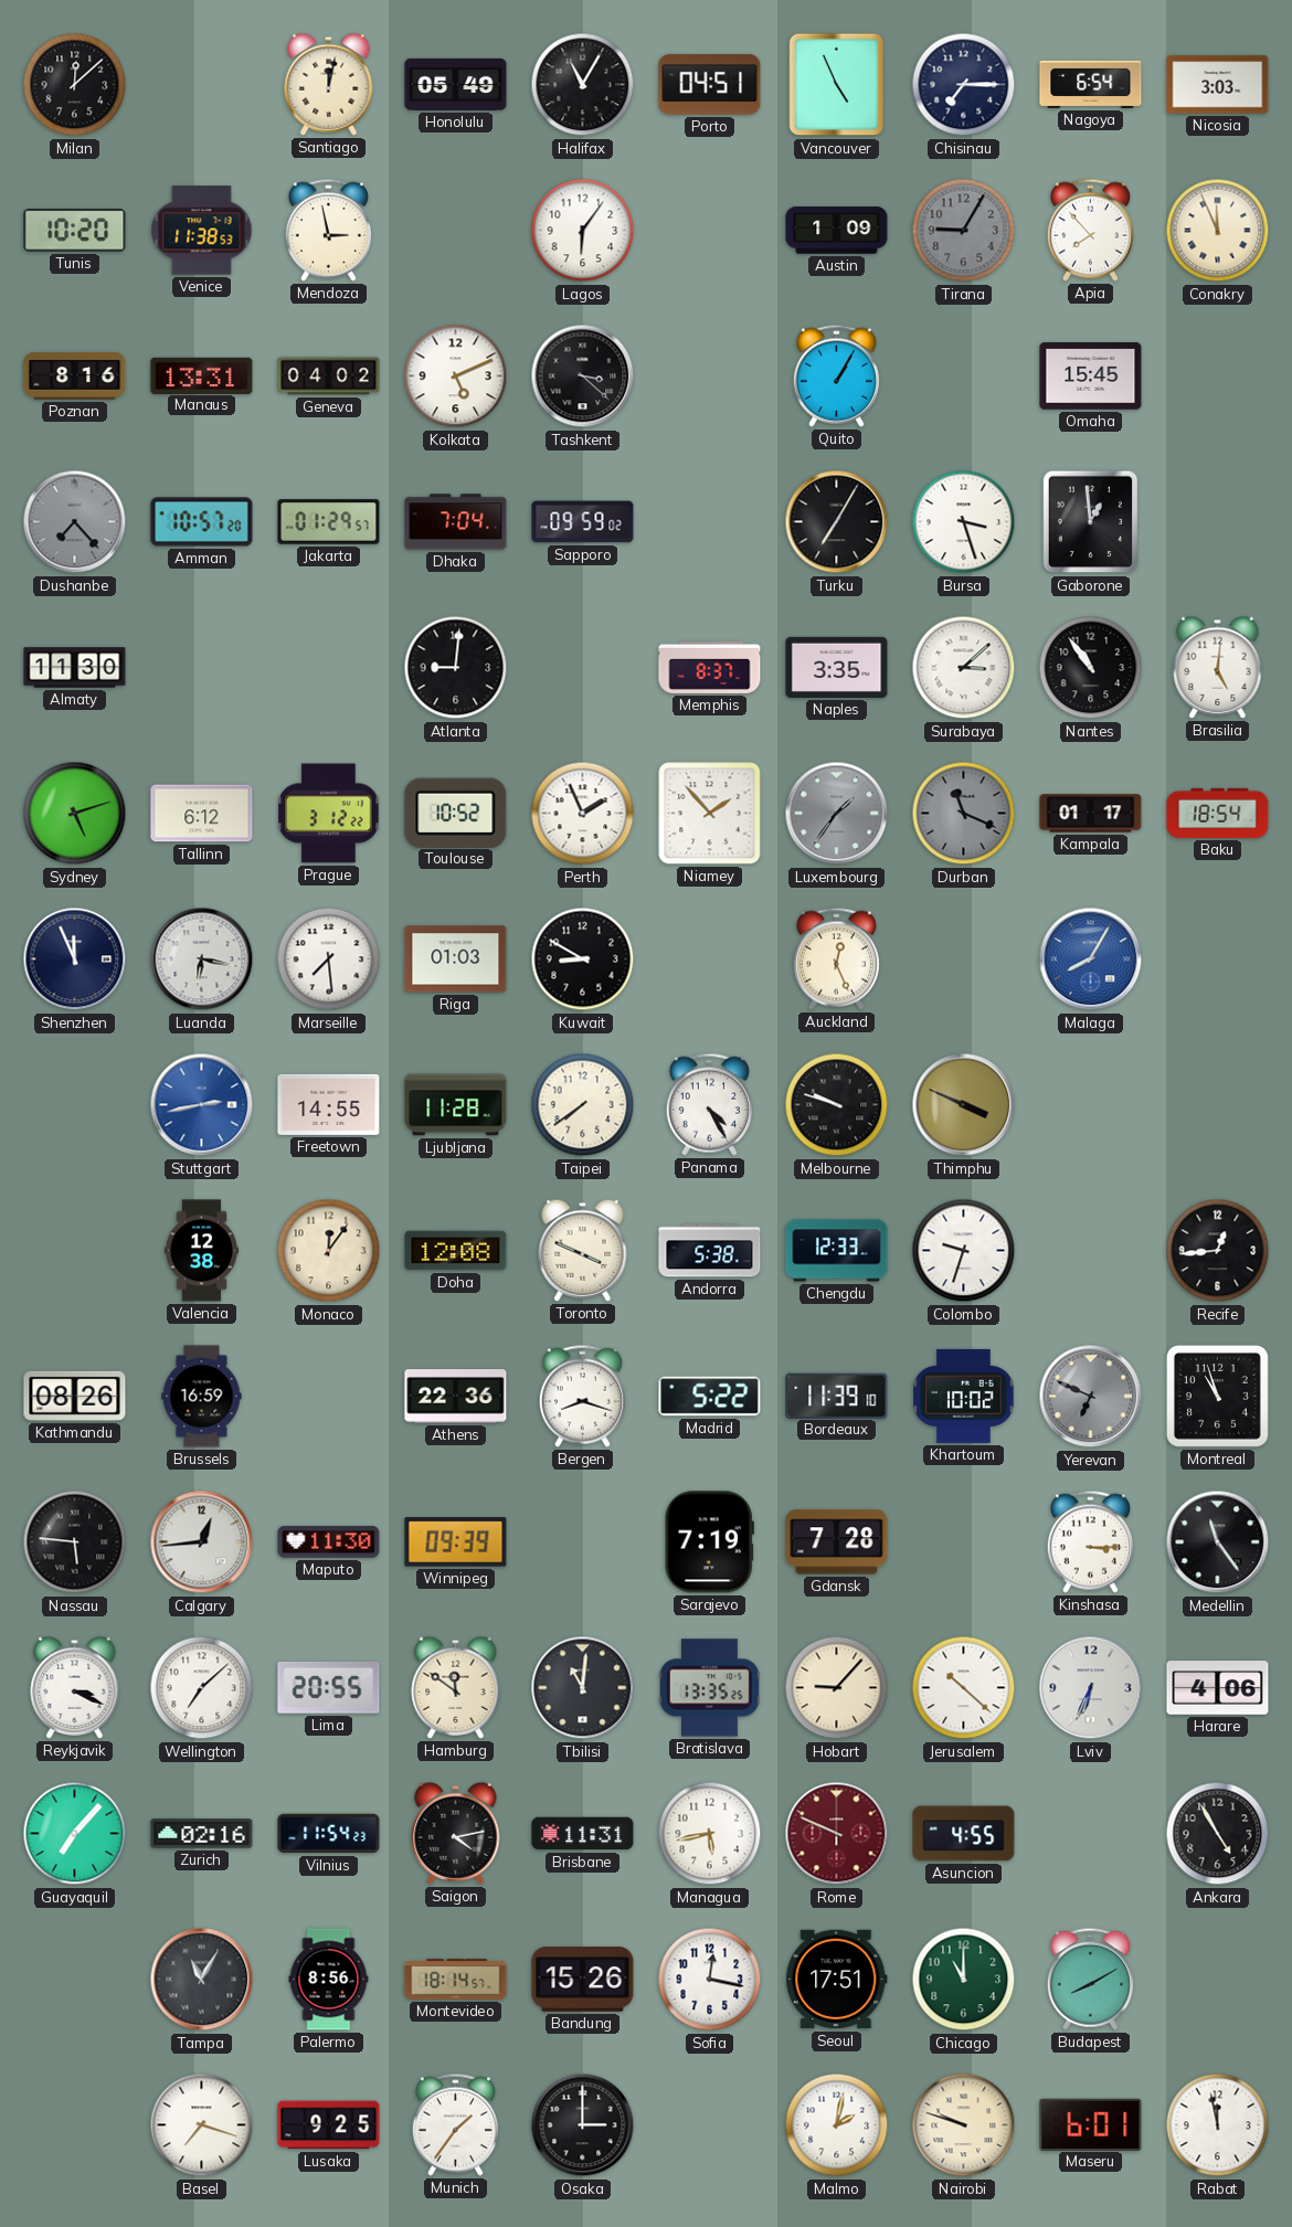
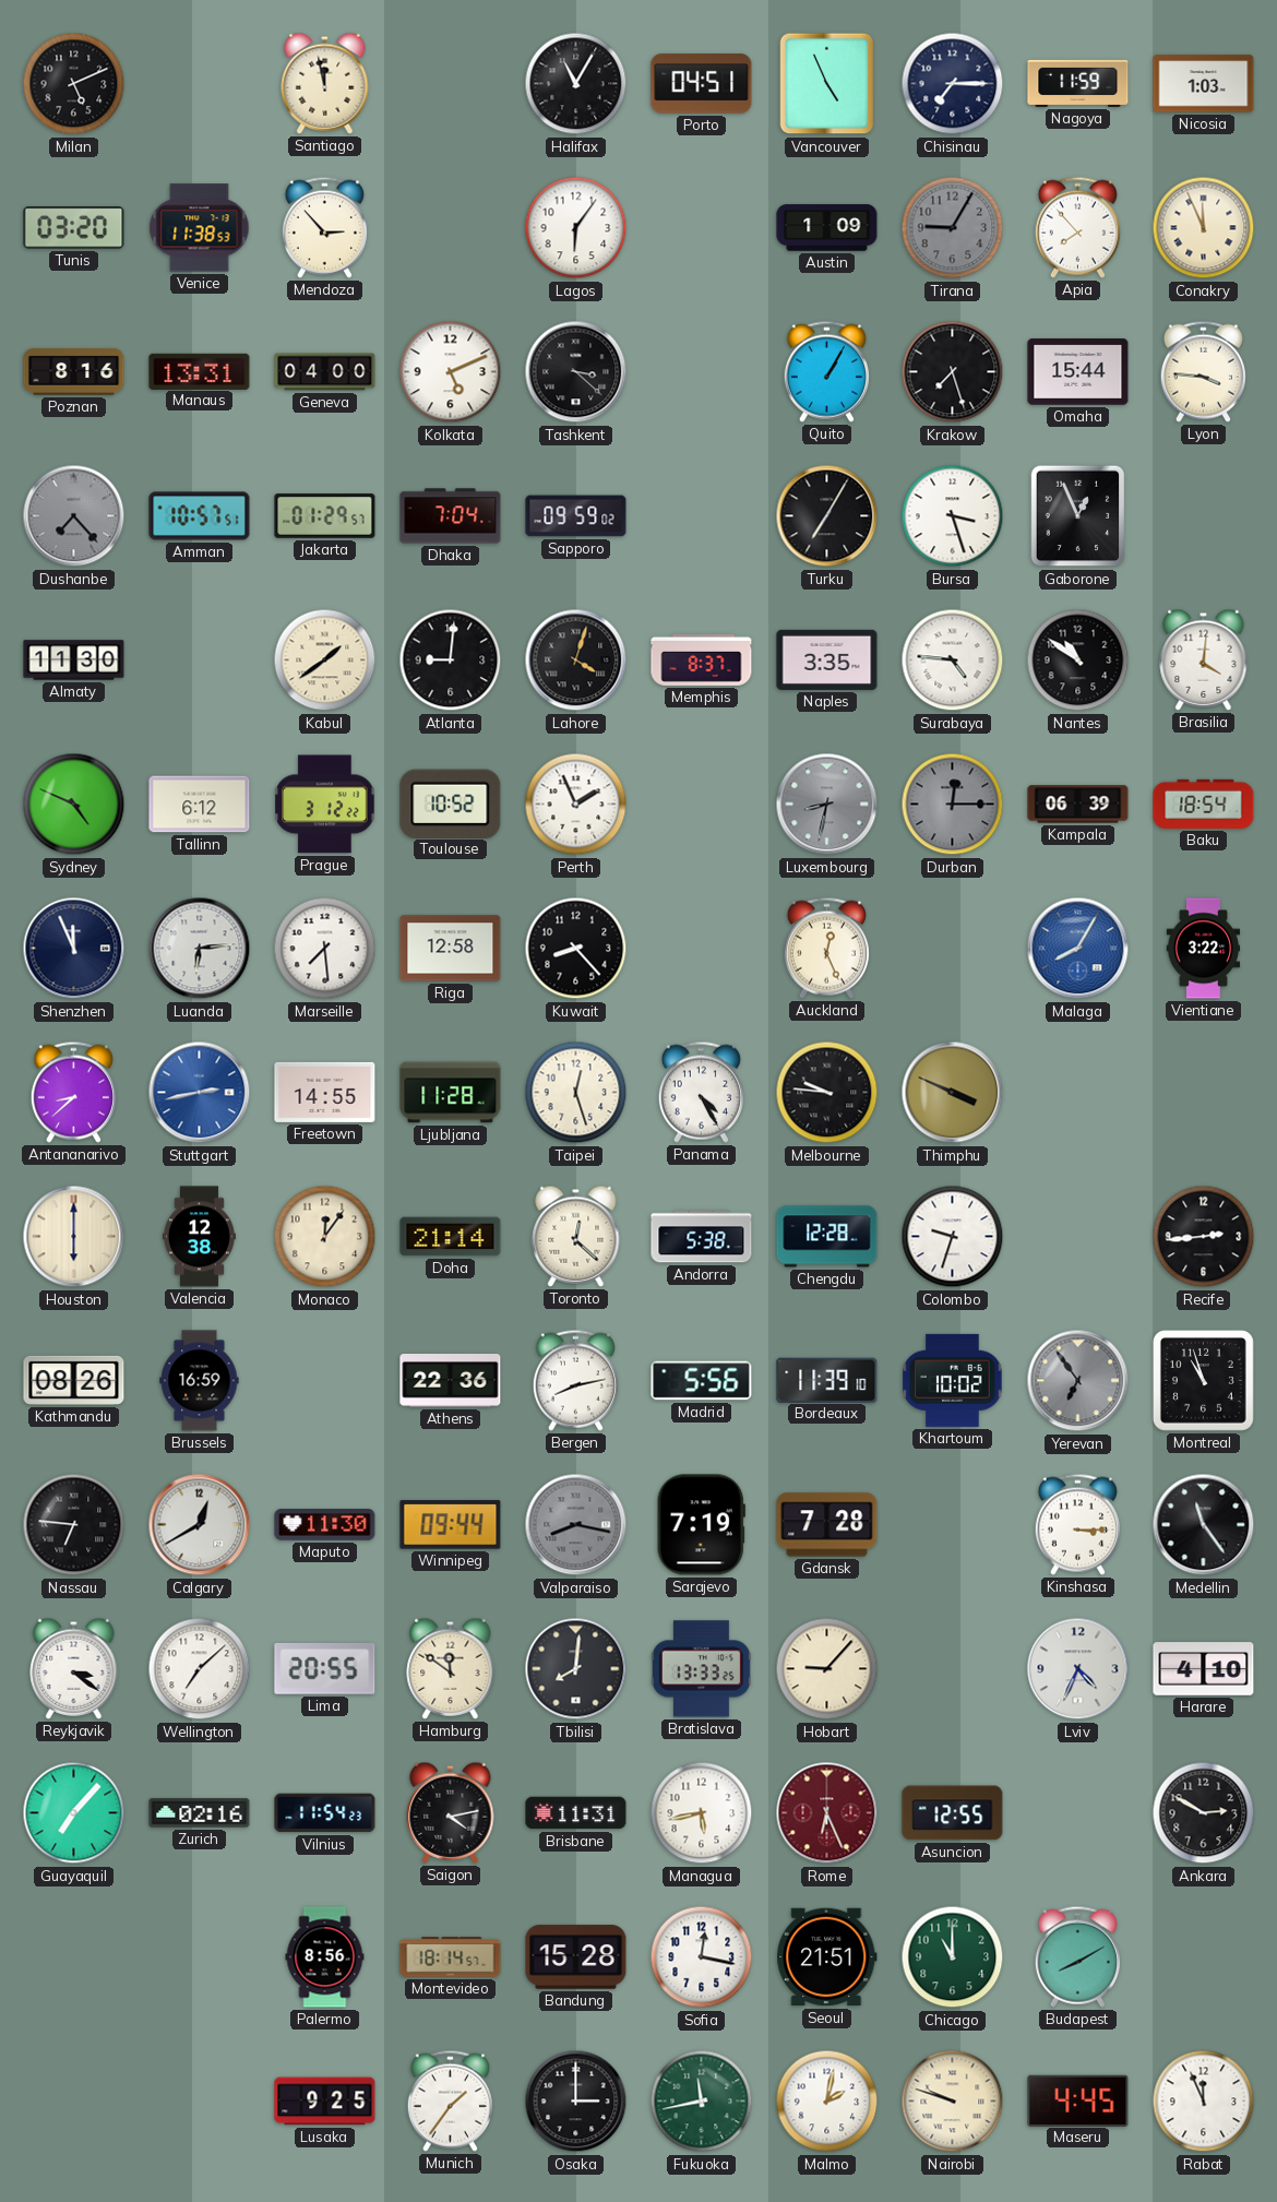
Milan: 12:08 -> 5:11 (74, 84)
Santiago: 12:02 -> 11:58 (325, 83)
Honolulu: 05:49 -> none (456, 84)
Nagoya: 6:54 -> 11:59 (1078, 83)
Nicosia: 3:03 -> 1:03 (1204, 84)
Tunis: 10:20 -> 03:20 (74, 228)
Mendoza: 2:58 -> 2:53 (324, 227)
Geneva: 04:02 -> 04:00 (325, 372)
Krakow: none -> 7:27 (953, 372)
Omaha: 15:45 -> 15:44 (1078, 372)
Lyon: none -> 3:46 (1203, 371)
Amman: 10:57:20 -> 10:57:51 (200, 516)
Gaborone: 12:59 -> 12:56 (1078, 516)
Kabul: none -> 1:39 (325, 660)
Lahore: none -> 4:03 (576, 660)
Surabaya: 3:08 -> 4:46 (953, 660)
Nantes: 10:54 -> 10:51 (1078, 660)
Brasilia: 5:01 -> 4:01 (1204, 659)
Sydney: 5:12 -> 4:49 (74, 805)
Niamey: 1:53 -> none (710, 814)
Luxembourg: 1:36 -> 8:32 (827, 805)
Durban: 11:19 -> 12:15 (953, 805)
Kampala: 01:17 -> 06:39 (1078, 805)
Luanda: 6:17 -> 6:14 (200, 949)
Riga: 01:03 -> 12:58 (451, 949)
Kuwait: 8:50 -> 8:23 (576, 949)
Vientiane: none -> 3:22 (1204, 949)
Antananarivo: none -> 8:38 (73, 1092)
Taipei: 7:39 -> 12:27 (576, 1093)
Melbourne: 9:48 -> 9:46 (827, 1093)
Houston: none -> 6:00 (74, 1237)
Doha: 12:08 -> 21:14 (451, 1237)
Toronto: 3:49 -> 12:22 (576, 1236)
Chengdu: 12:33 -> 12:28 (827, 1237)
Recife: 12:44 -> 2:44 (1204, 1237)
Bergen: 8:18 -> 8:13 (575, 1380)
Madrid: 5:22 -> 5:56 (702, 1381)
Yerevan: 6:49 -> 6:54 (1078, 1381)
Nassau: 5:46 -> 6:46 (74, 1525)
Calgary: 12:44 -> 12:40 (200, 1525)
Winnipeg: 09:39 -> 09:44 (451, 1525)
Valparaiso: none -> 8:17 (576, 1525)
Reykjavik: 3:19 -> 3:21 (74, 1668)
Tbilisi: 11:01 -> 8:01 (576, 1669)
Bratislava: 13:35 -> 13:33 (701, 1669)
Jerusalem: 10:22 -> none (964, 1688)
Lviv: 6:34 -> 4:34 (1078, 1669)
Harare: 4:06 -> 4:10 (1204, 1669)
Rome: 9:49 -> 6:26 (827, 1813)
Asuncion: 4:55 -> 12:55 (953, 1813)
Ankara: 4:55 -> 2:50 (1204, 1813)
Tampa: 11:05 -> none (202, 1980)
Bandung: 15:26 -> 15:28 (576, 1957)
Seoul: 17:51 -> 21:51 (827, 1957)
Basel: 7:18 -> none (202, 2125)
Fukuoka: none -> 11:43 (702, 2102)
Maseru: 6:01 -> 4:45 (1078, 2100)
Rabat: 11:58 -> 11:56 (1204, 2102)
